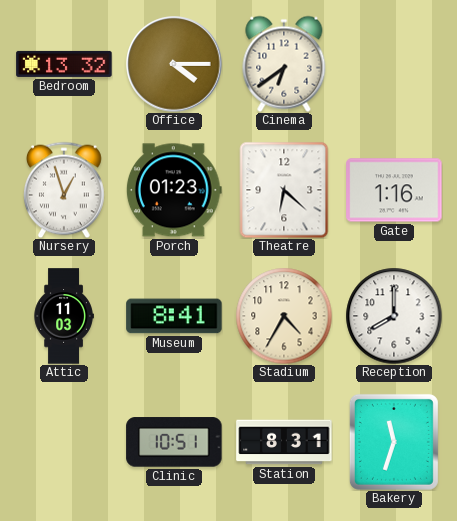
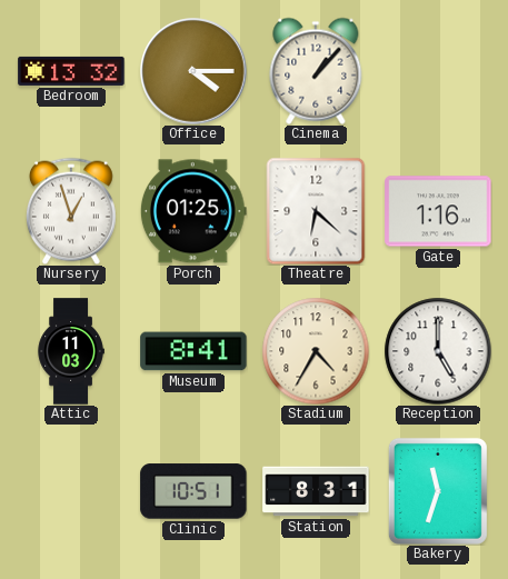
Cinema: 6:39 -> 1:07 (316, 71)
Porch: 01:23 -> 01:25 (193, 211)
Reception: 8:00 -> 5:00 (438, 351)
